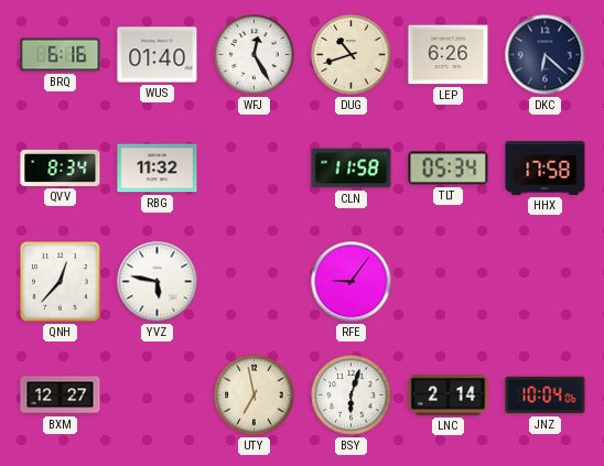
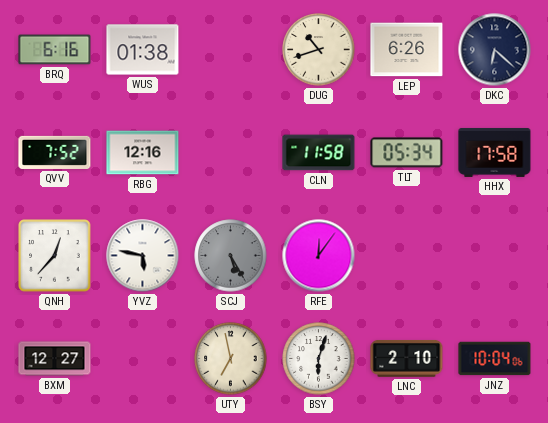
WUS: 01:40 -> 01:38 (143, 50)
WFJ: 12:25 -> none (255, 55)
QVV: 8:34 -> 7:52 (55, 152)
RBG: 11:32 -> 12:16 (143, 153)
SCJ: none -> 5:25 (231, 256)
RFE: 9:06 -> 12:06 (319, 256)
LNC: 2:14 -> 2:10 (407, 358)
